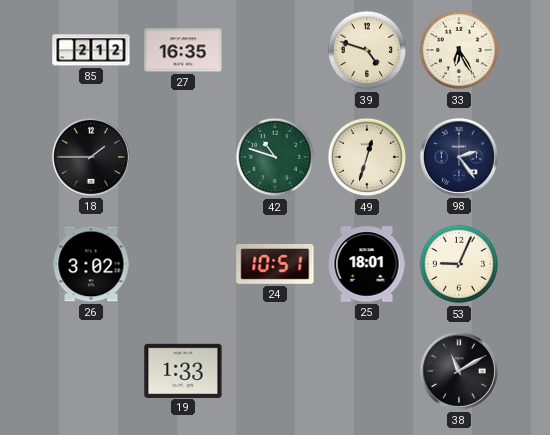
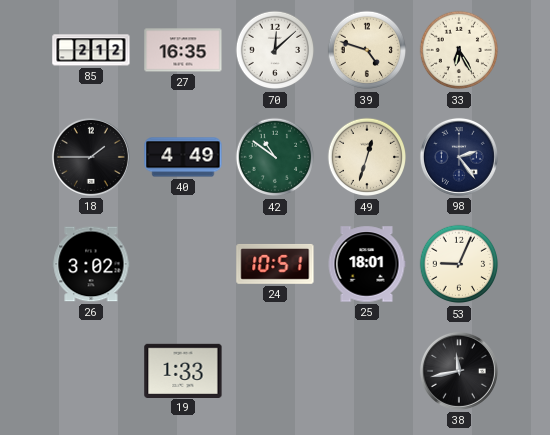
70: none -> 12:08 (275, 50)
40: none -> 4:49 (183, 157)
42: 10:48 -> 10:51 (275, 157)
38: 11:10 -> 11:43 (459, 371)
